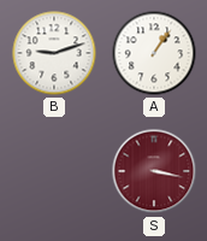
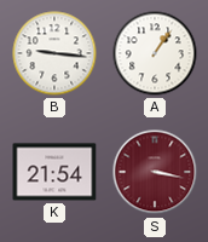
B: 9:12 -> 9:16 (54, 53)
K: none -> 21:54 (54, 172)
